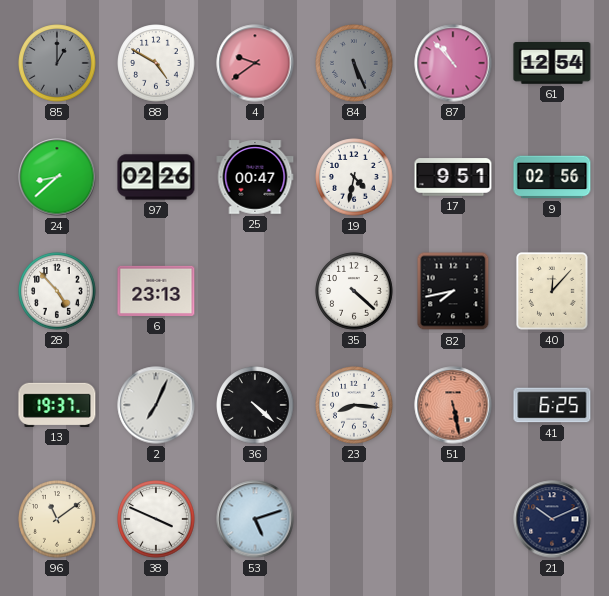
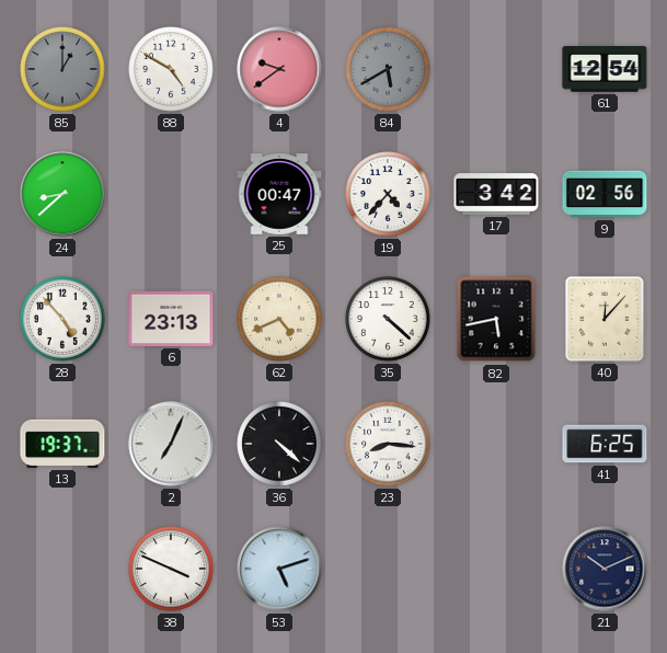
84: 5:26 -> 5:40 (388, 69)
87: 10:53 -> none (453, 63)
97: 02:26 -> none (156, 177)
19: 4:32 -> 4:37 (388, 194)
17: 9:51 -> 3:42 (496, 194)
62: none -> 4:41 (279, 319)
82: 7:43 -> 5:43 (496, 319)
51: 5:28 -> none (453, 405)
96: 11:09 -> none (57, 519)
